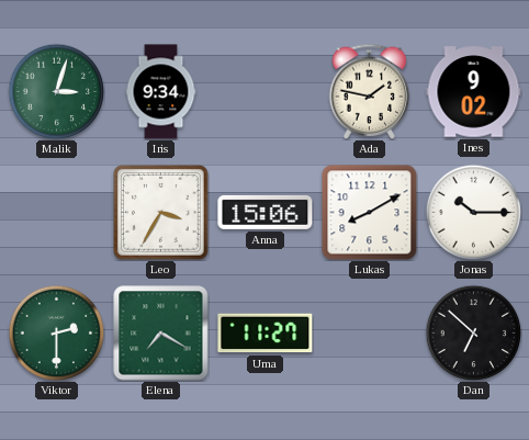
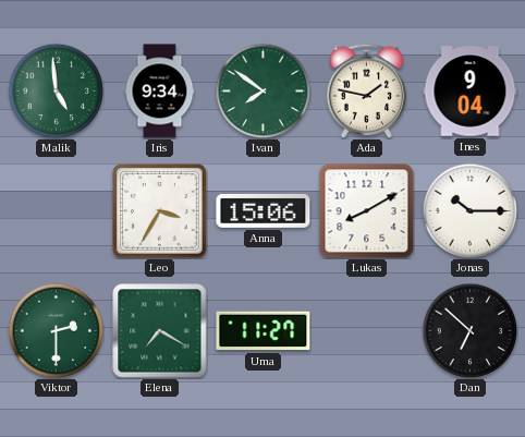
Malik: 3:03 -> 4:59 (56, 90)
Ivan: none -> 7:51 (262, 90)
Ines: 9:02 -> 9:04 (471, 92)
